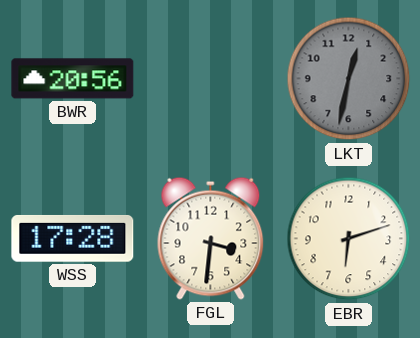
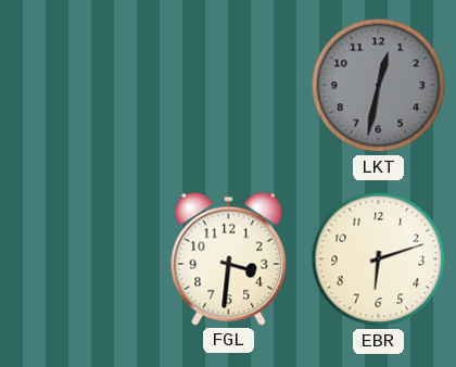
BWR: 20:56 -> none (73, 79)
WSS: 17:28 -> none (73, 238)
